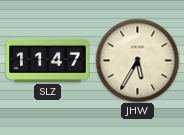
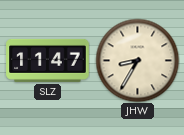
JHW: 5:35 -> 8:35 (137, 60)
